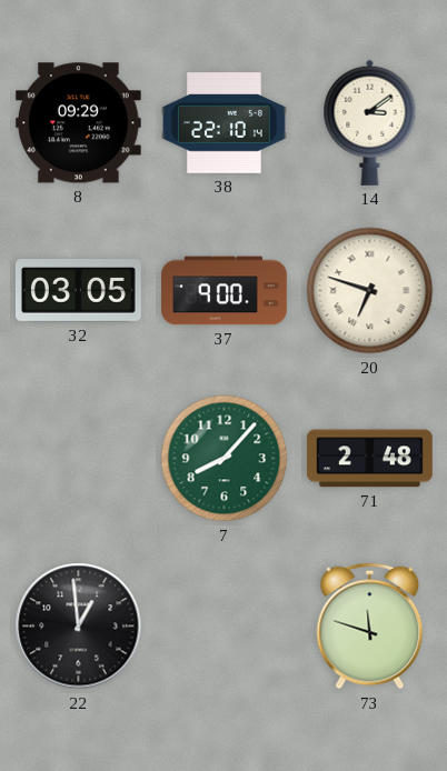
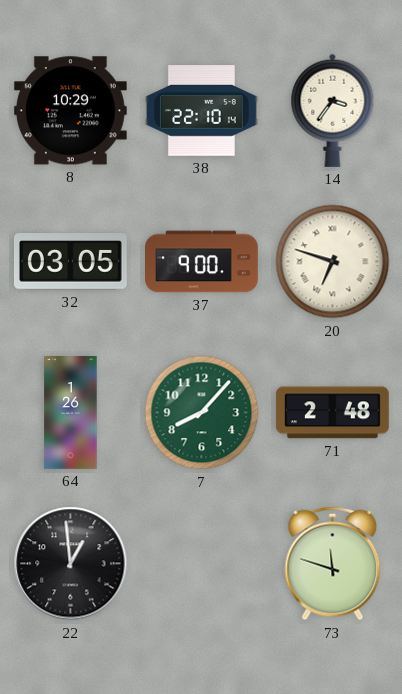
8: 09:29 -> 10:29 (70, 111)
14: 3:09 -> 3:36 (333, 110)
64: none -> 1:26 (71, 413)
